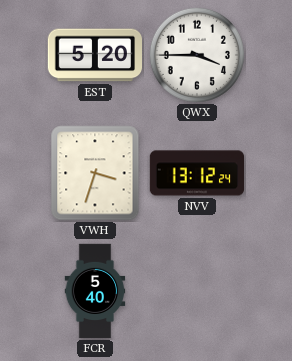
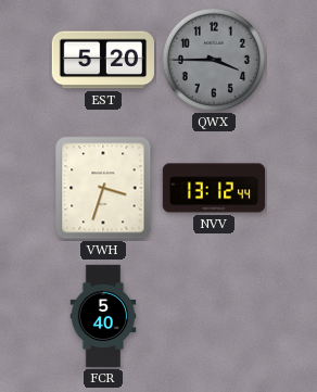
QWX dial: white -> grey (214, 60)
NVV: 13:12:24 -> 13:12:44 (214, 188)
